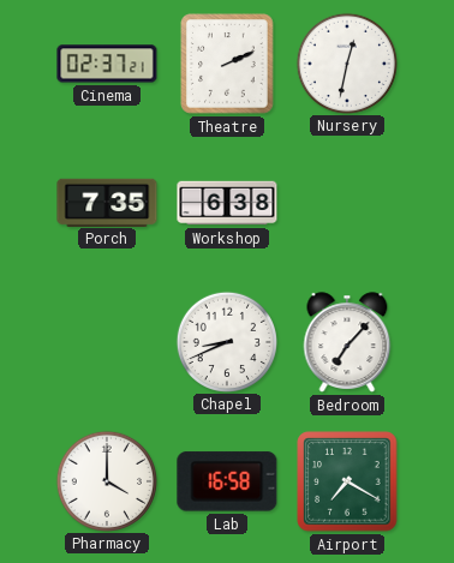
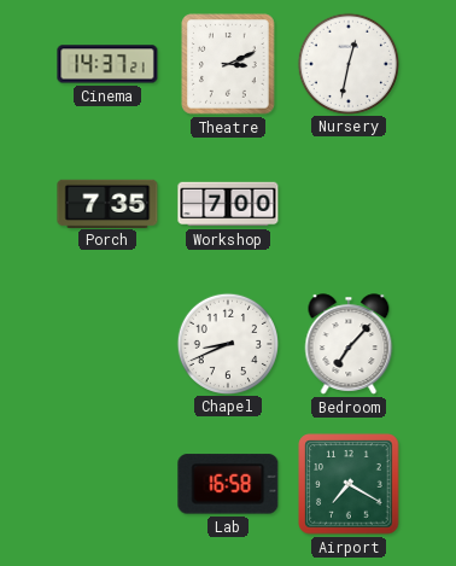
Cinema: 02:37 -> 14:37 (107, 64)
Theatre: 2:11 -> 3:11 (228, 64)
Workshop: 6:38 -> 7:00 (228, 204)
Pharmacy: 4:00 -> none (106, 480)
